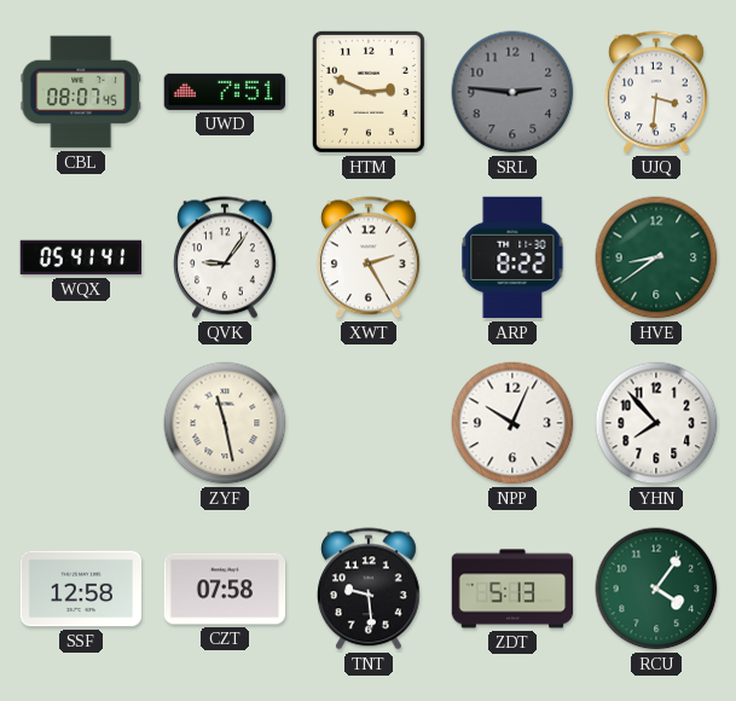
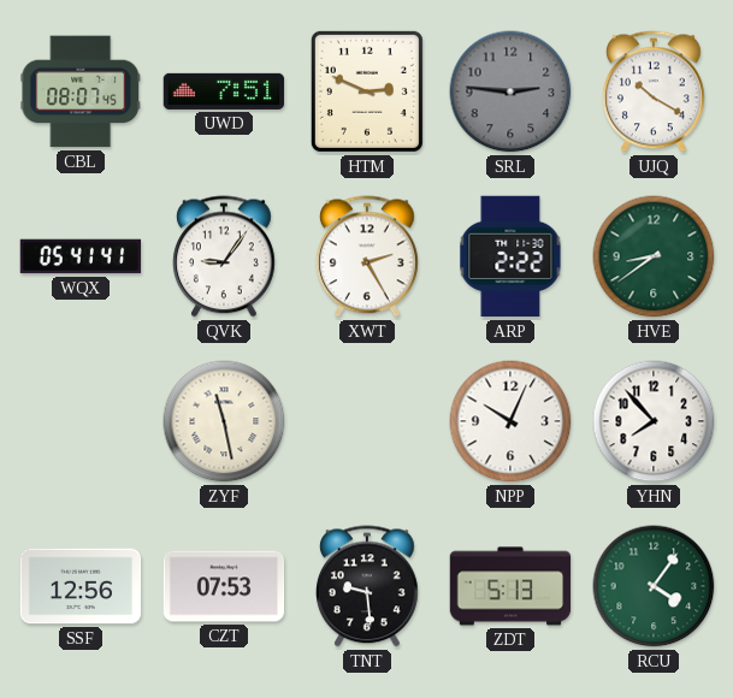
UJQ: 3:31 -> 10:20 (654, 91)
ARP: 8:22 -> 2:22 (510, 256)
SSF: 12:58 -> 12:56 (81, 586)
CZT: 07:58 -> 07:53 (224, 586)
